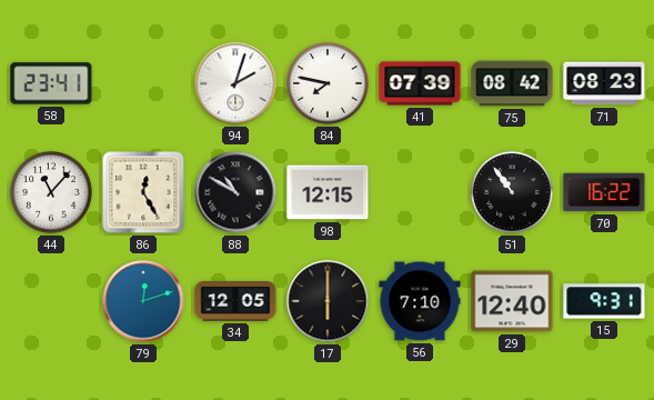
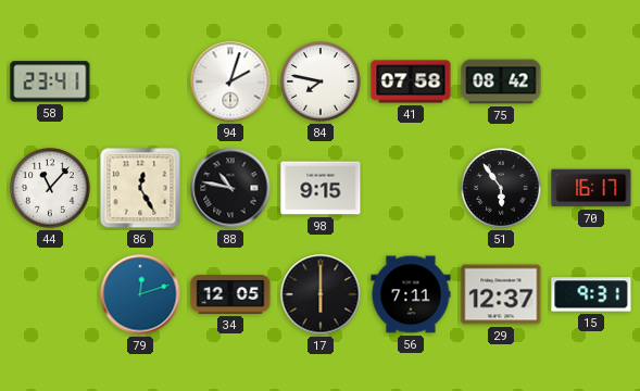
41: 07:39 -> 07:58 (411, 81)
71: 08:23 -> none (604, 83)
88: 10:50 -> 10:47 (230, 188)
98: 12:15 -> 9:15 (321, 188)
51: 10:54 -> 5:54 (501, 188)
70: 16:22 -> 16:17 (591, 188)
56: 7:10 -> 7:11 (411, 294)
29: 12:40 -> 12:37 (501, 294)
